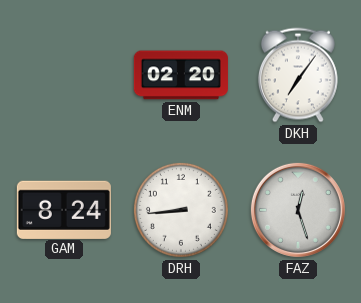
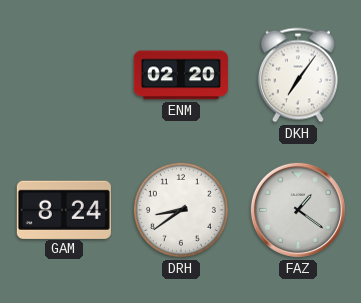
DRH: 8:44 -> 8:39 (181, 210)
FAZ: 12:27 -> 1:21 (298, 210)
